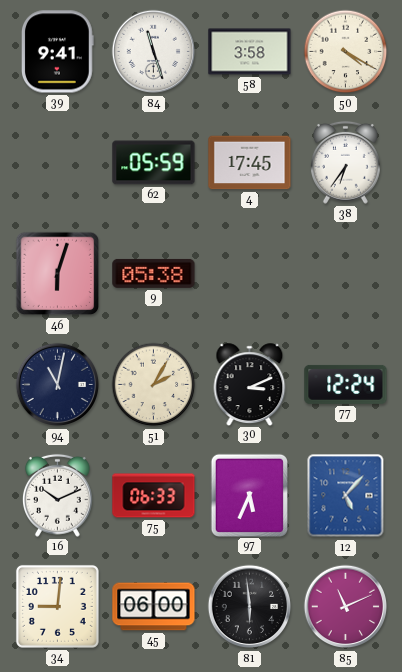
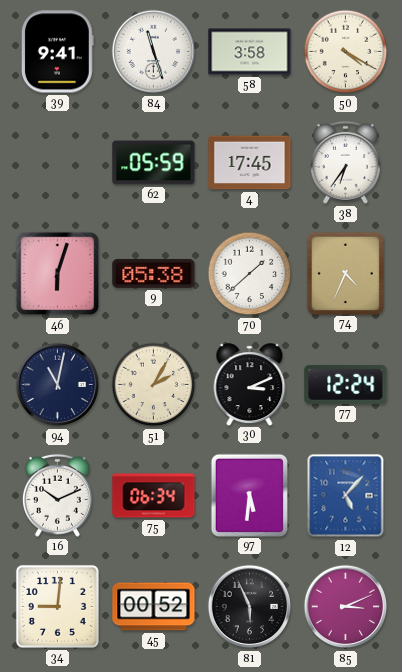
70: none -> 1:38 (250, 274)
74: none -> 4:34 (345, 273)
75: 06:33 -> 06:34 (154, 496)
97: 5:34 -> 5:31 (249, 495)
45: 06:00 -> 00:52 (154, 607)
81: 5:59 -> 5:56 (250, 607)
85: 11:11 -> 3:11 (346, 607)
